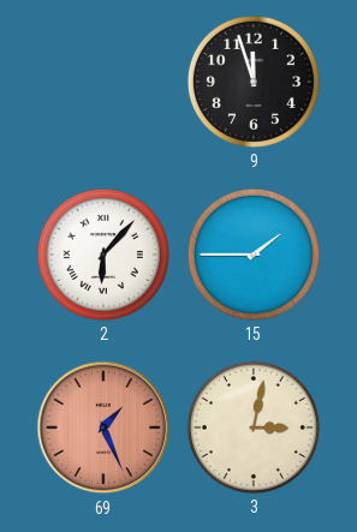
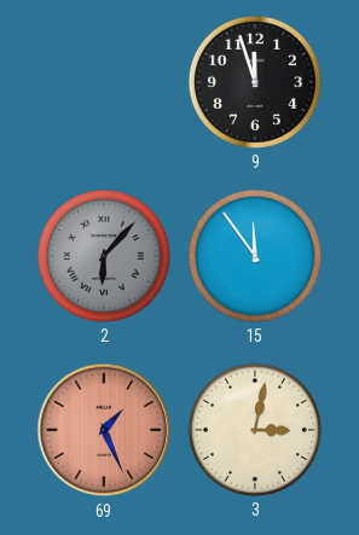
2 dial: white -> grey (104, 256)
15: 1:45 -> 11:54 (255, 256)
